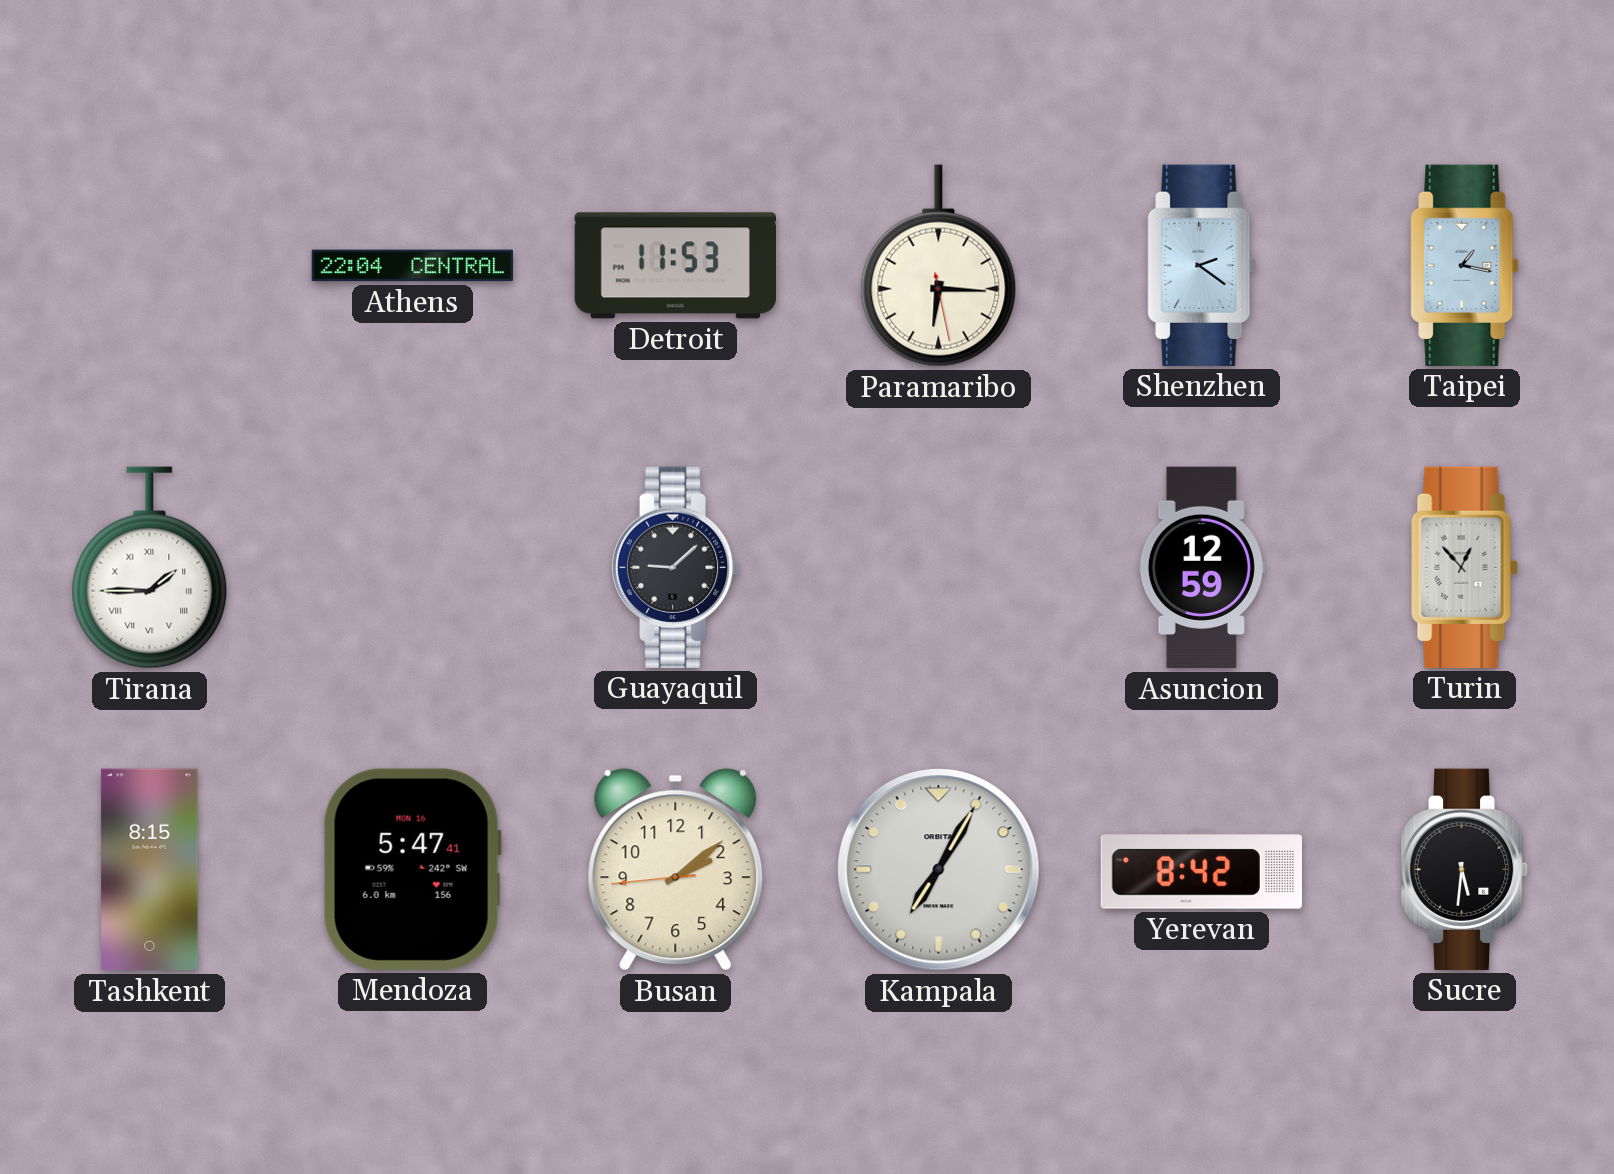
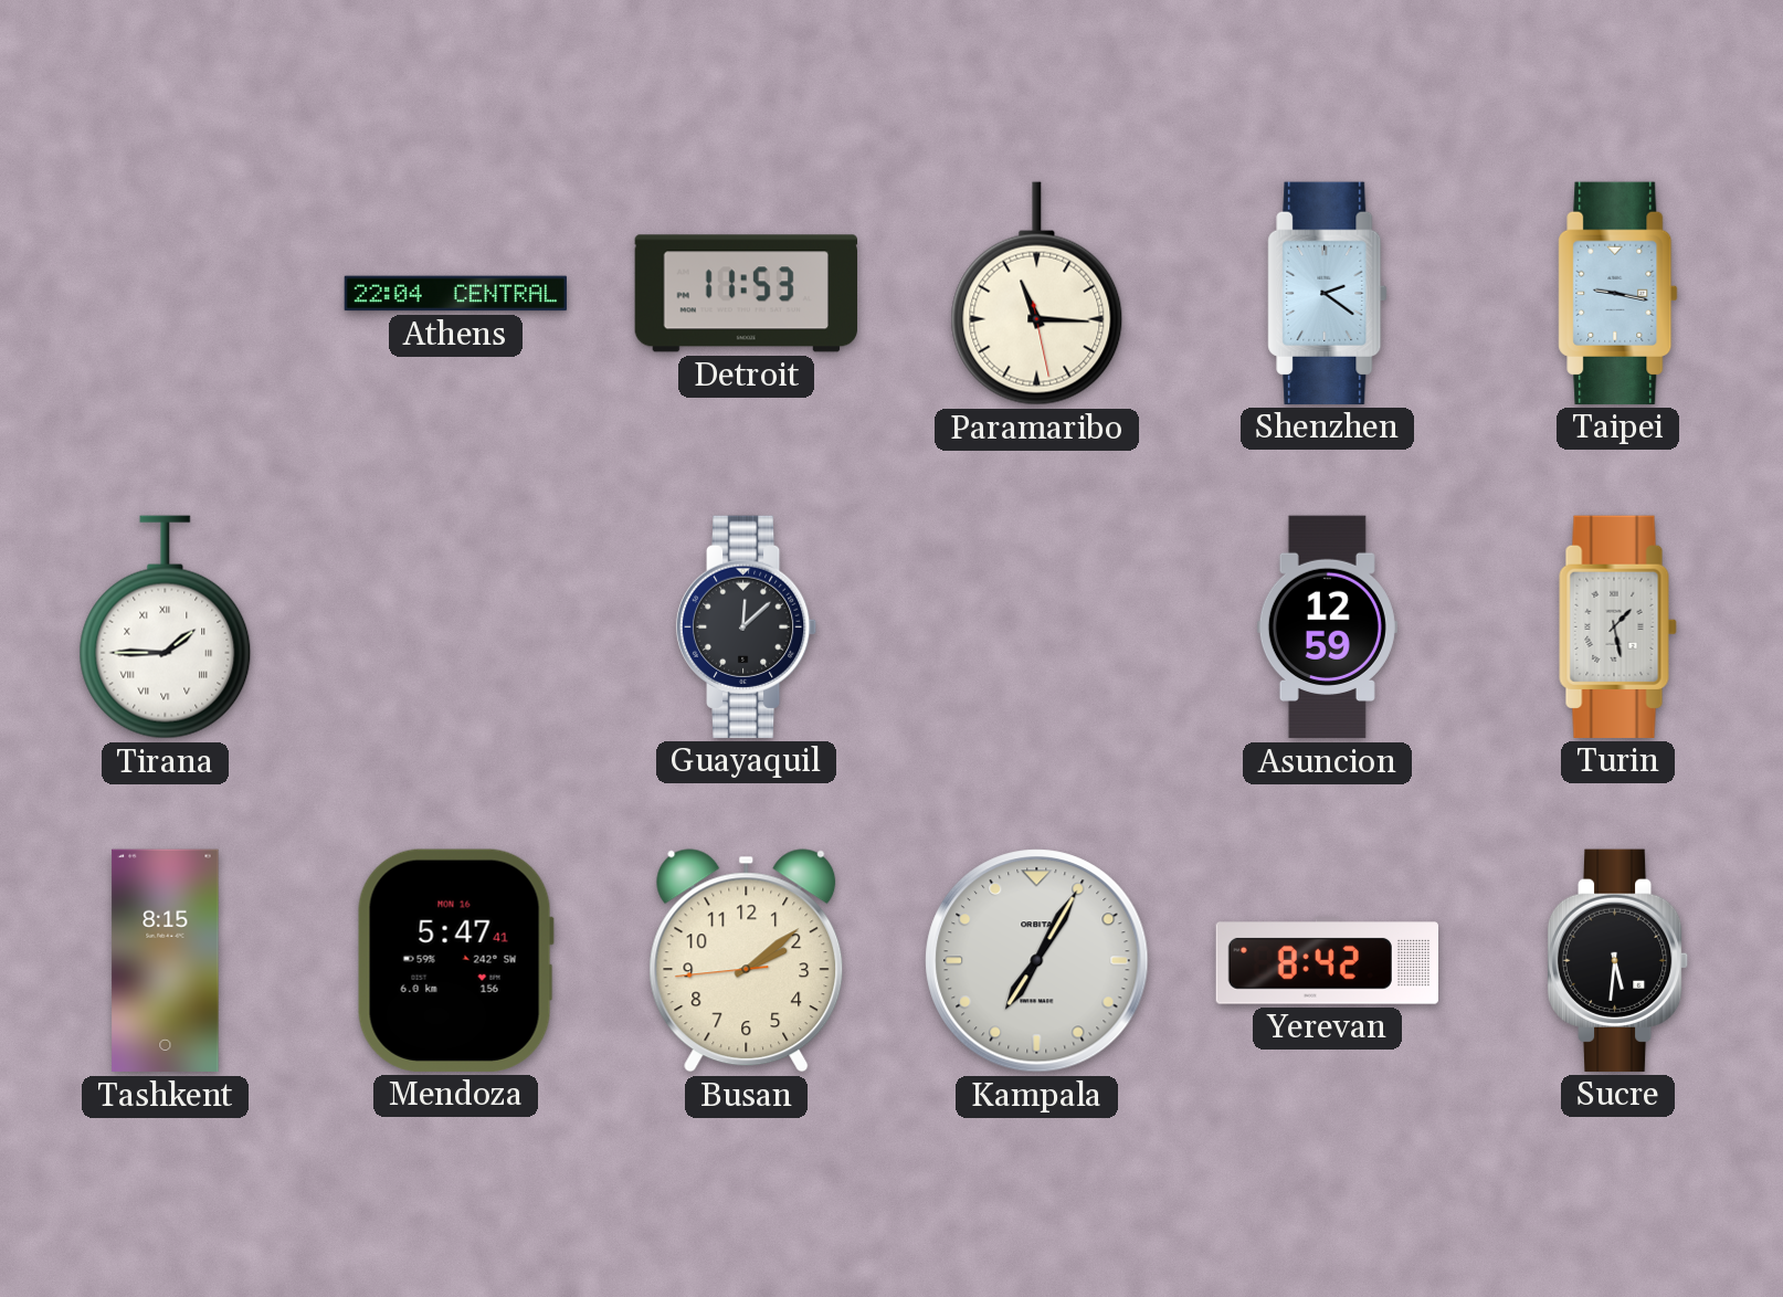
Paramaribo: 6:15 -> 11:15 (1037, 294)
Taipei: 1:17 -> 9:17 (1618, 293)
Guayaquil: 9:08 -> 12:08 (747, 626)
Turin: 12:53 -> 1:28 (1618, 626)
